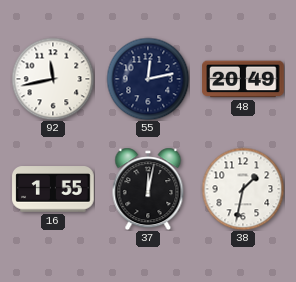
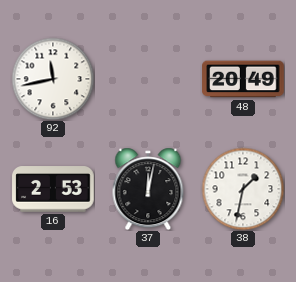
55: 12:13 -> none (148, 79)
16: 1:55 -> 2:53 (53, 189)
